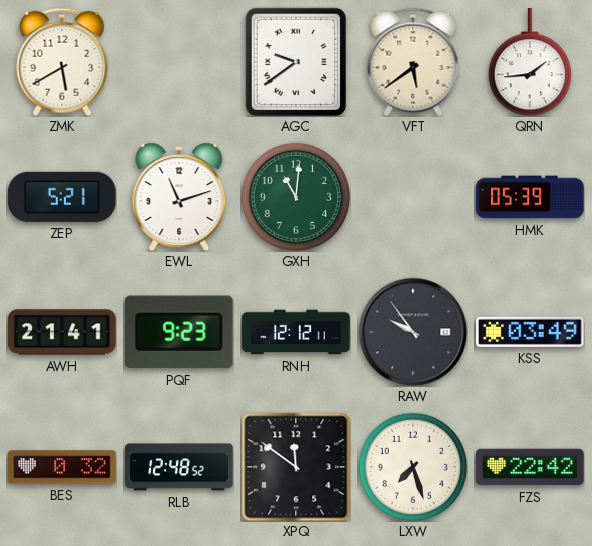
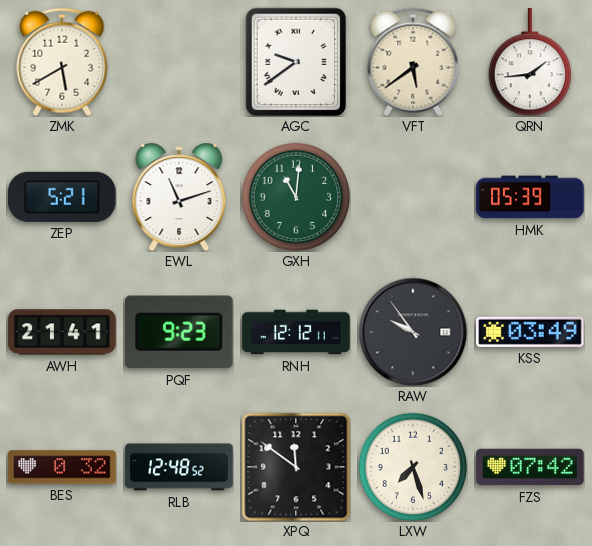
FZS: 22:42 -> 07:42 (530, 467)
